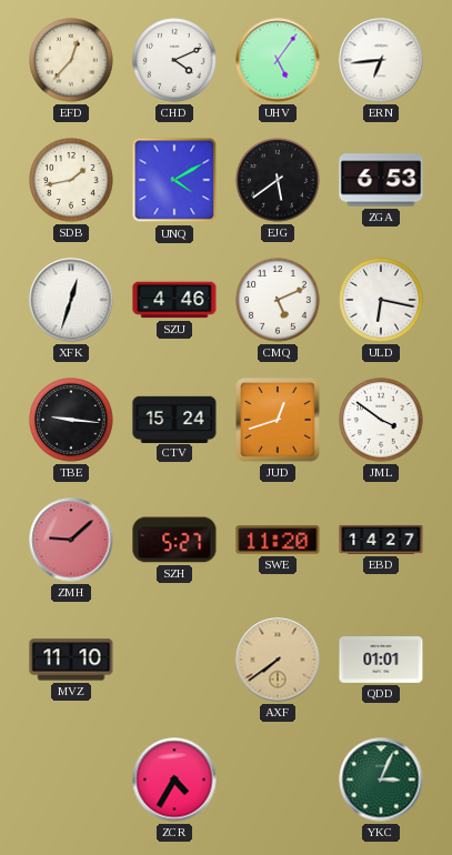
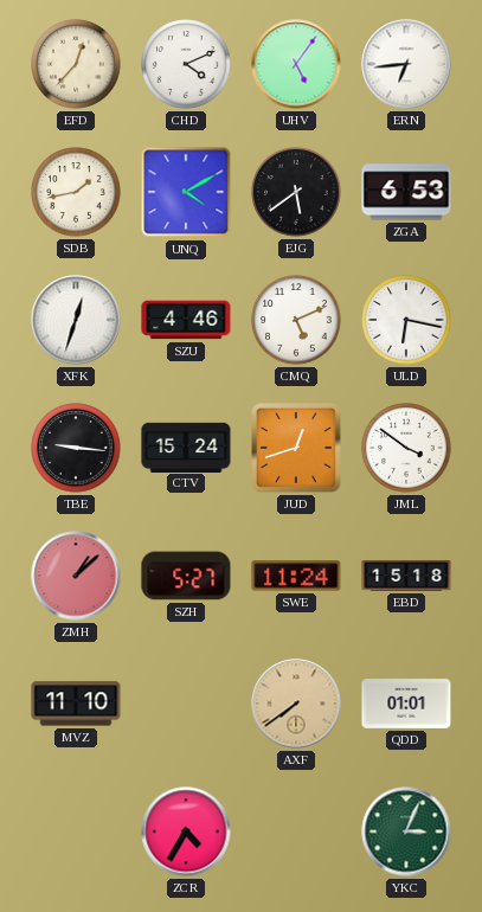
ZMH: 9:08 -> 1:08 (76, 576)
SWE: 11:20 -> 11:24 (296, 576)
EBD: 14:27 -> 15:18 (406, 576)
